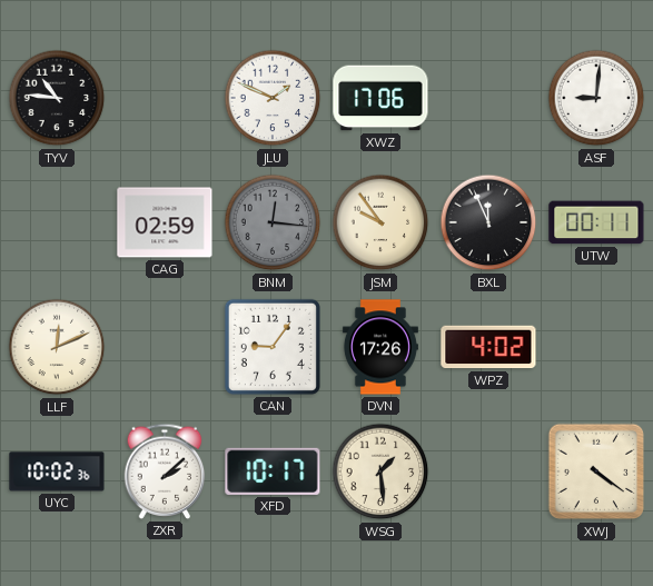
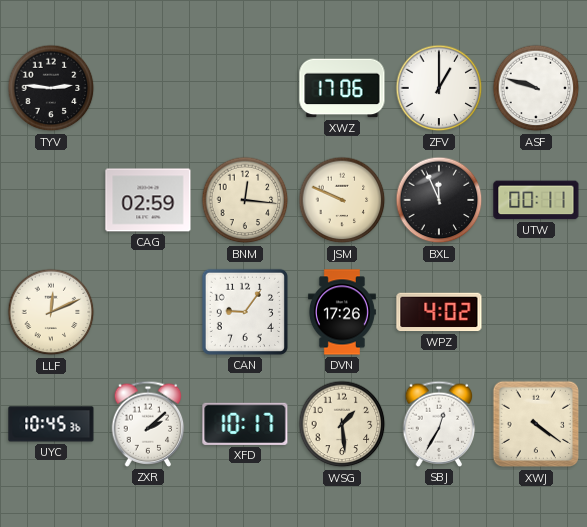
TYV: 10:46 -> 2:46 (51, 88)
JLU: 1:49 -> none (273, 98)
ZFV: none -> 1:00 (439, 88)
ASF: 9:01 -> 9:48 (536, 88)
BNM dial: grey -> cream (245, 200)
JSM: 9:54 -> 9:49 (342, 200)
UYC: 10:02 -> 10:45 (51, 424)
SBJ: none -> 12:35 (439, 424)
